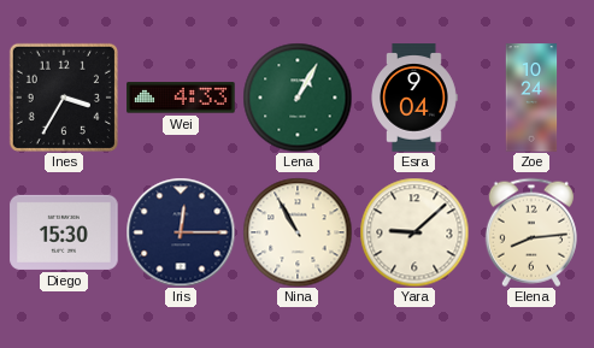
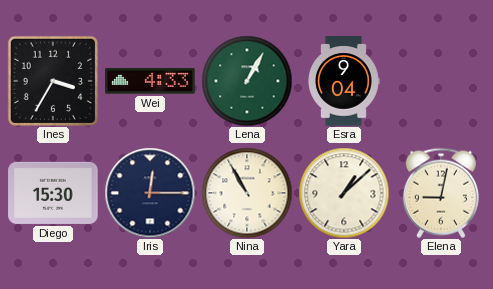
Zoe: 10:24 -> none (531, 98)
Yara: 9:08 -> 1:08 (344, 193)
Elena: 8:14 -> 9:02 (441, 193)
